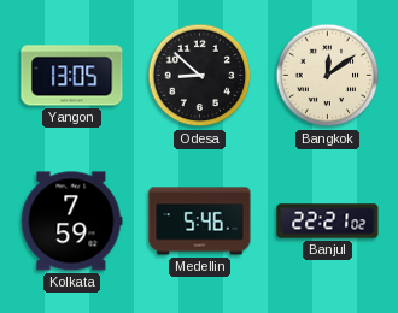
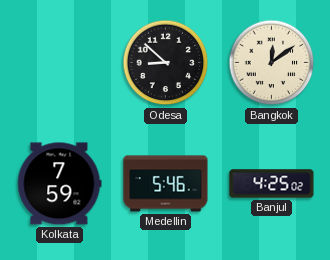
Yangon: 13:05 -> none (72, 76)
Banjul: 22:21 -> 4:25 (272, 184)
